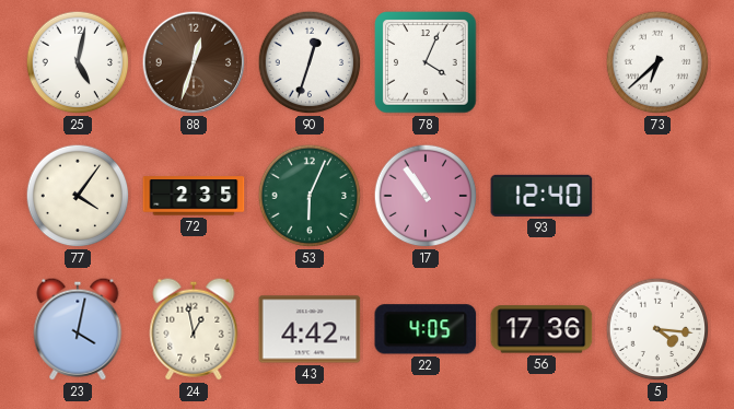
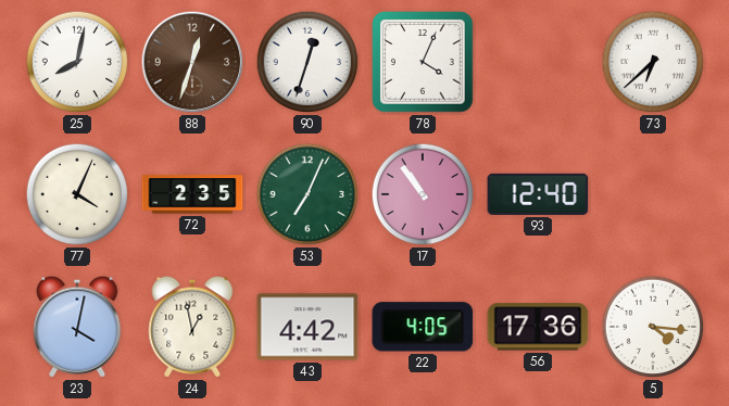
25: 5:02 -> 8:02 (77, 62)
77: 4:06 -> 4:04 (77, 194)
53: 6:04 -> 7:04 (307, 194)
